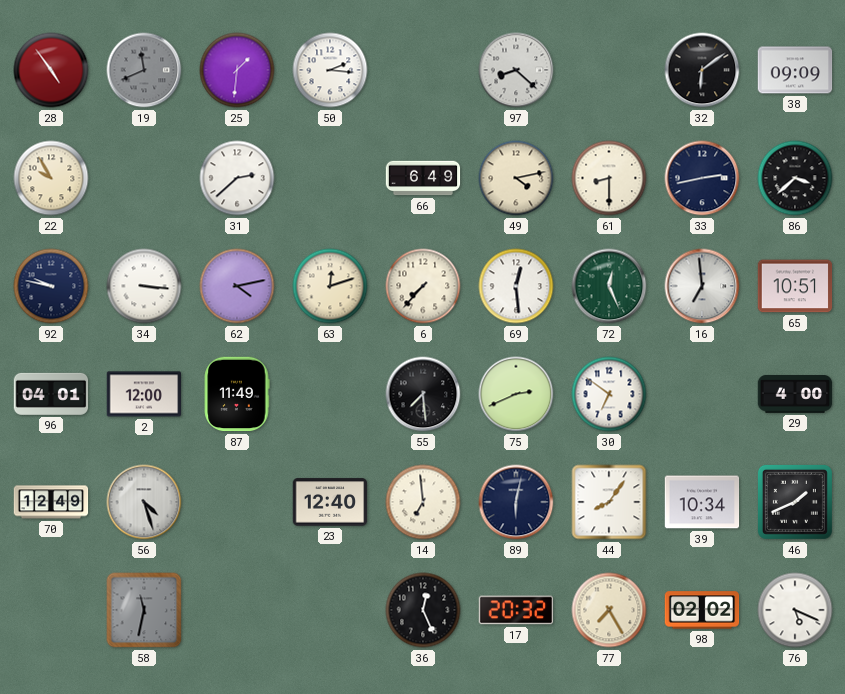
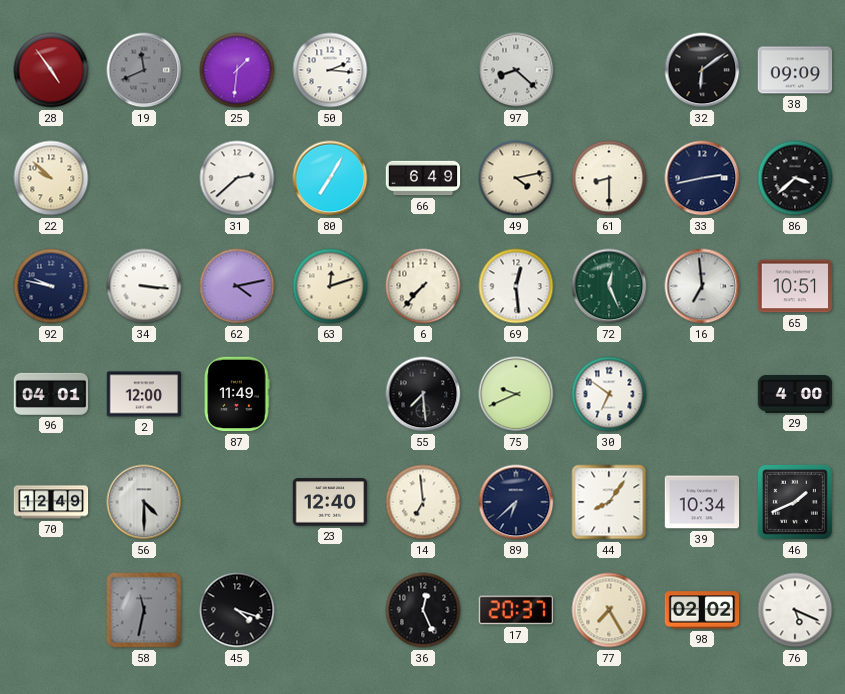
22: 9:55 -> 9:52 (51, 178)
80: none -> 7:05 (330, 178)
75: 2:41 -> 9:41 (516, 394)
56: 4:27 -> 4:30 (144, 502)
89: 6:02 -> 6:38 (516, 502)
45: none -> 4:18 (237, 610)
17: 20:32 -> 20:37 (516, 610)
